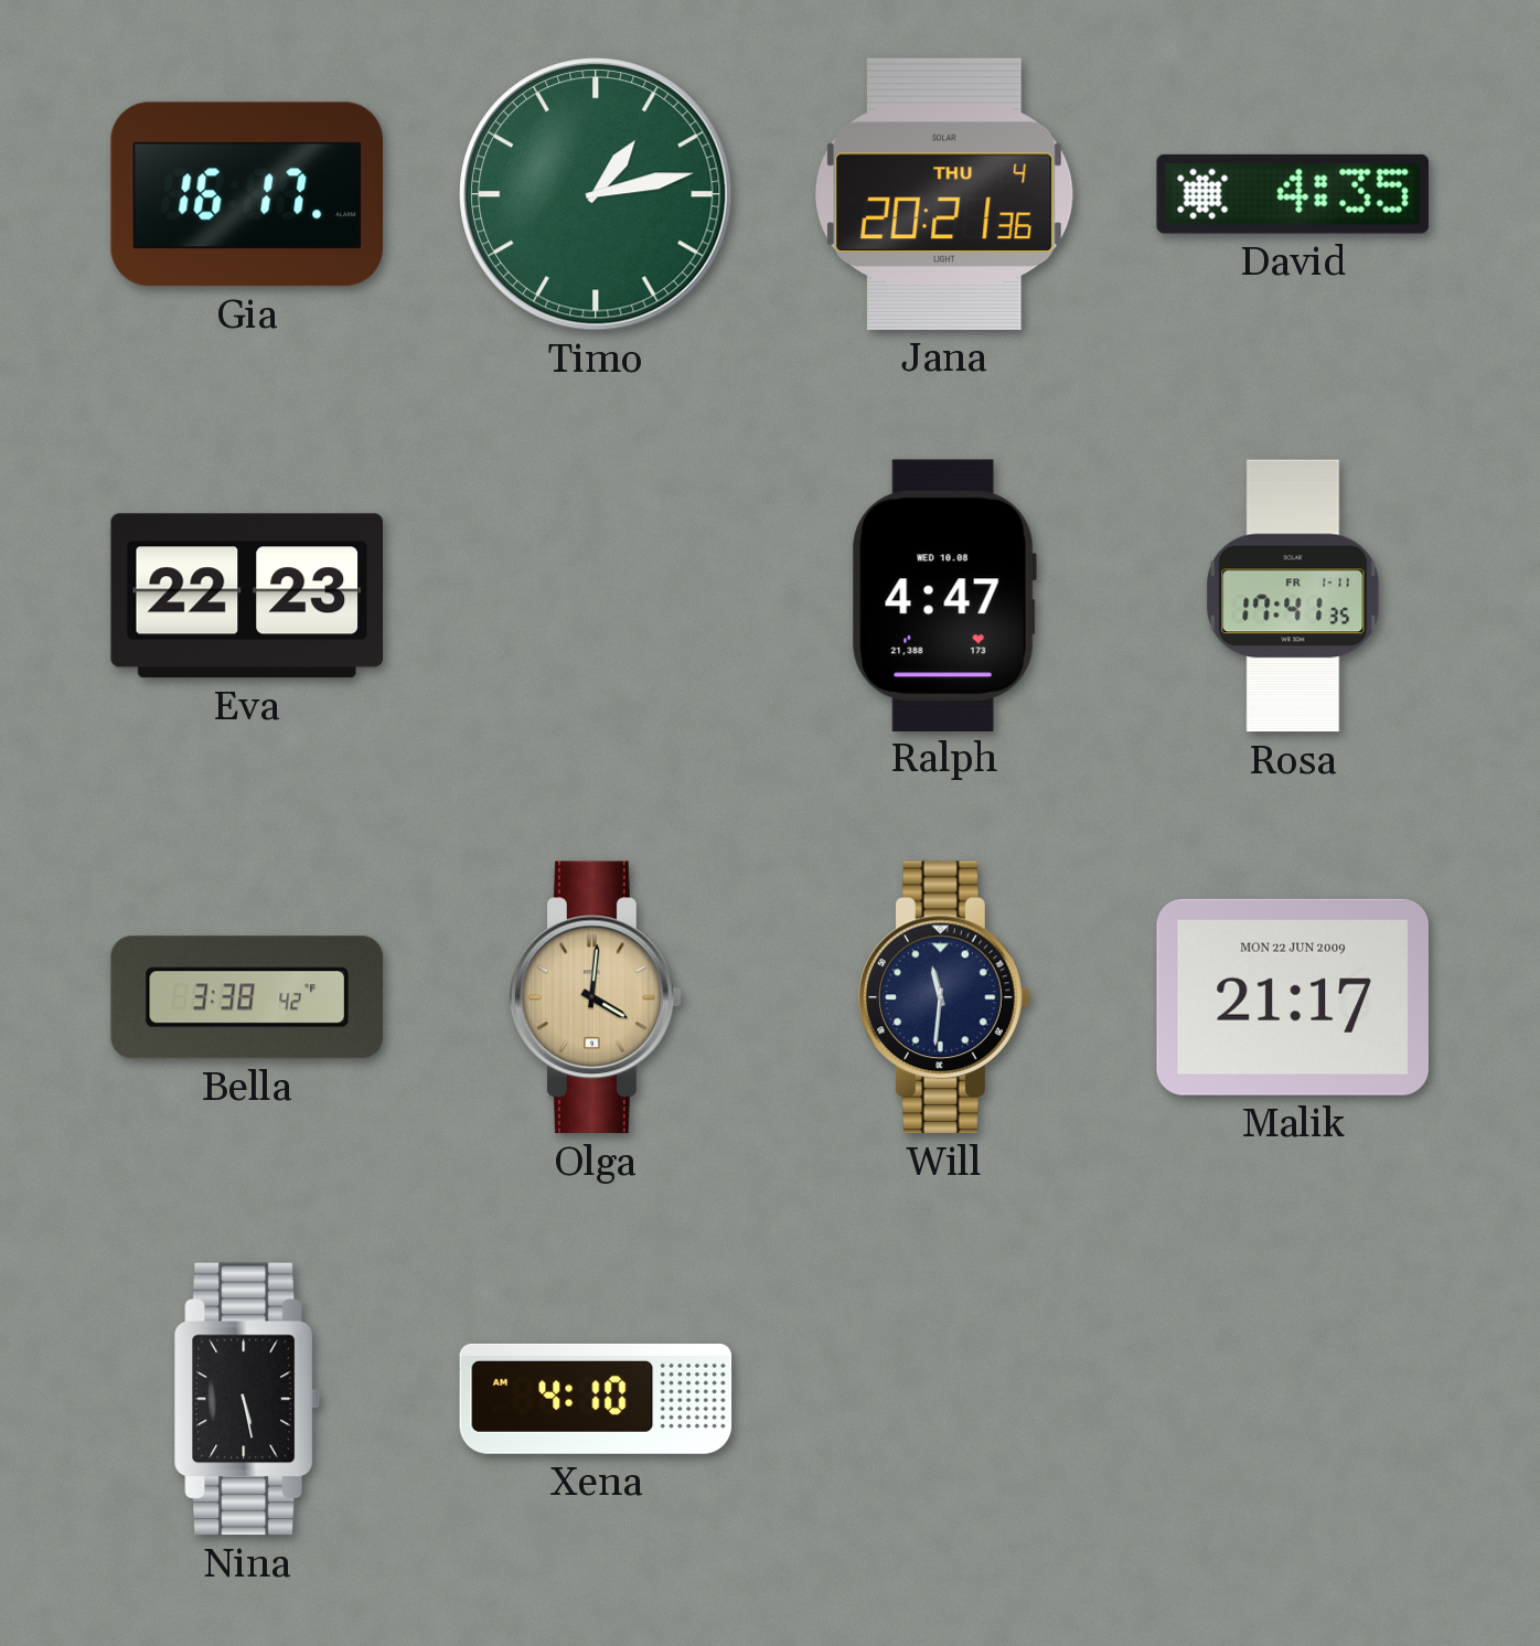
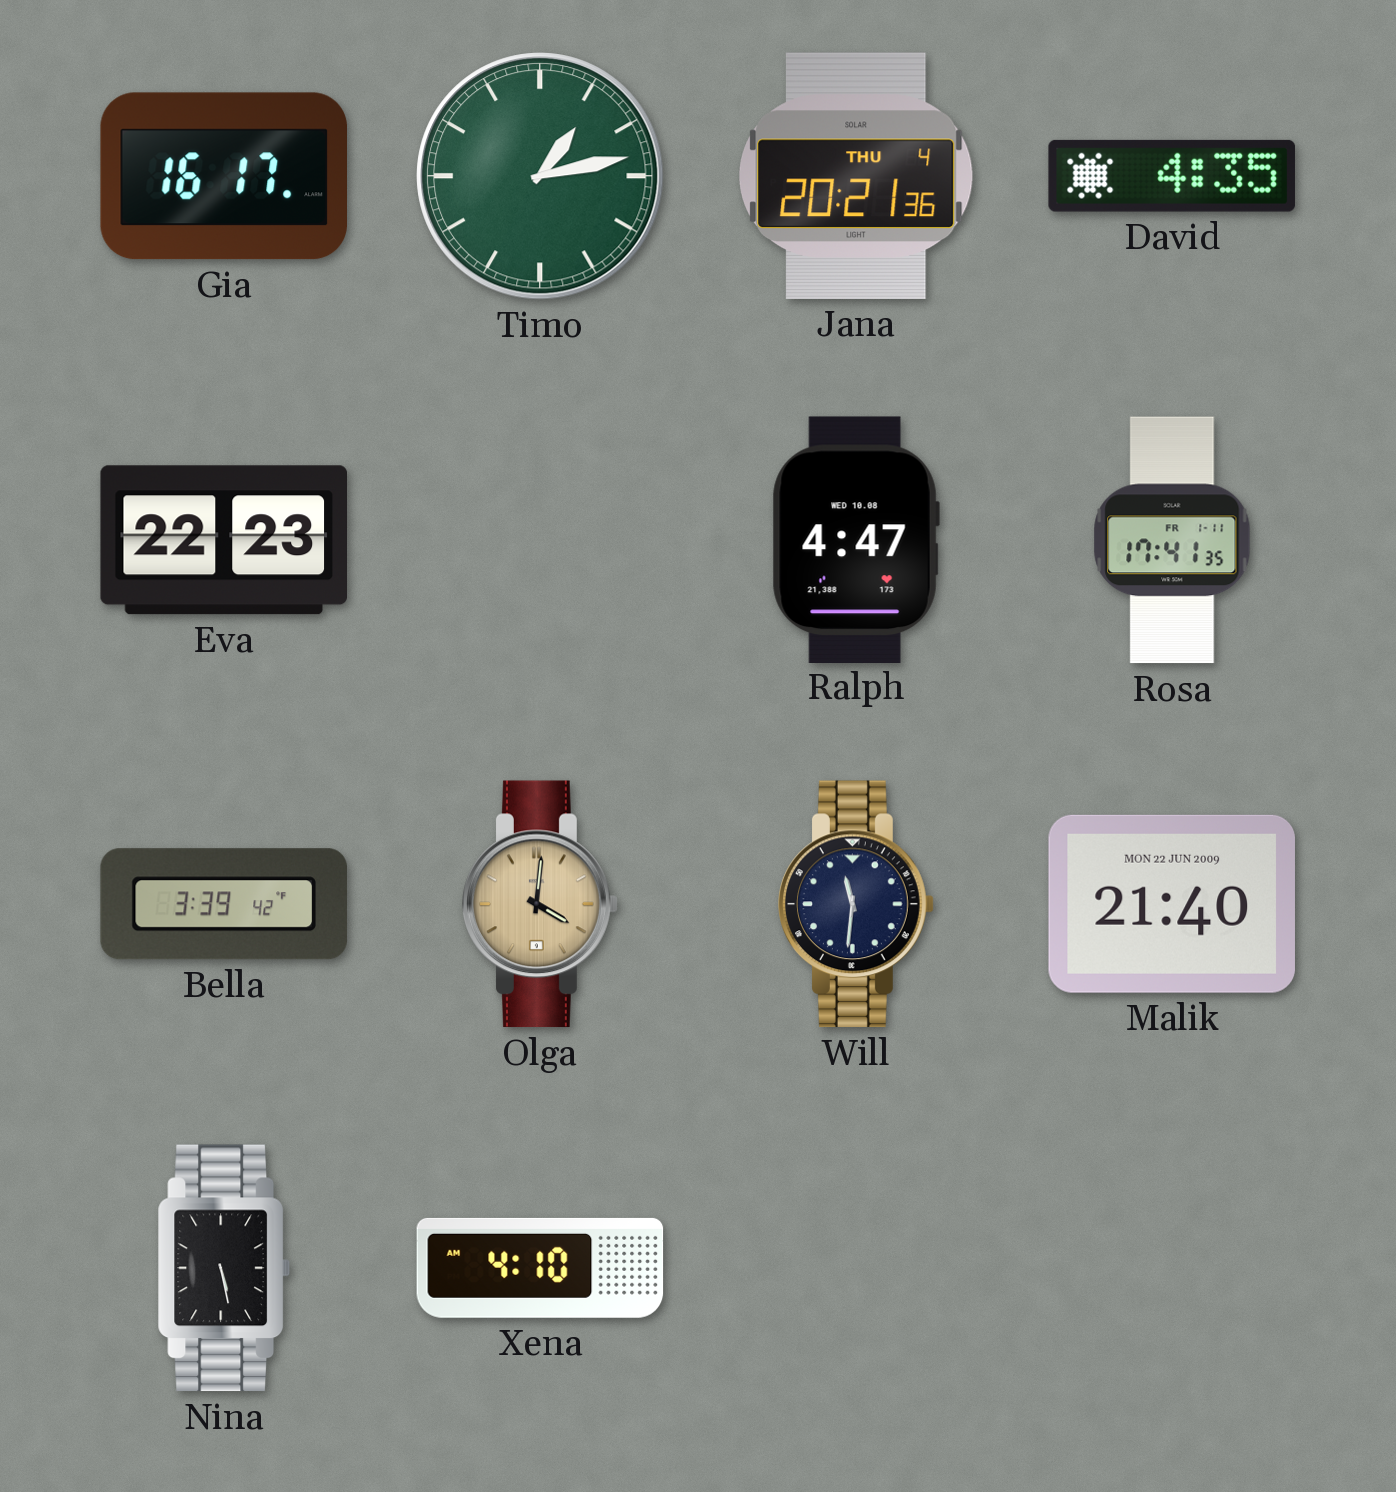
Bella: 3:38 -> 3:39 (224, 904)
Malik: 21:17 -> 21:40 (1172, 904)
